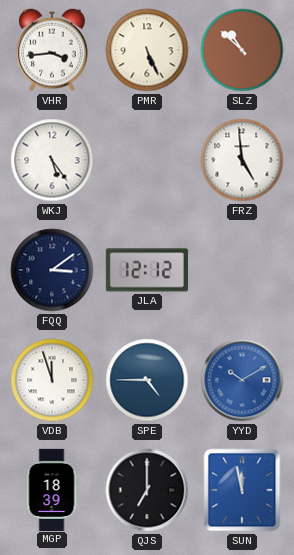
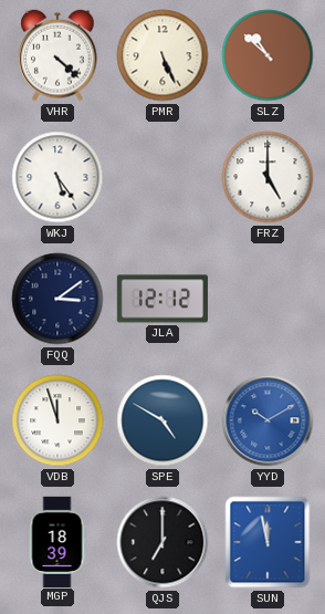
VHR: 3:44 -> 4:22 (57, 55)
FRZ: 4:59 -> 5:00 (268, 177)
SPE: 4:45 -> 4:50 (162, 420)
